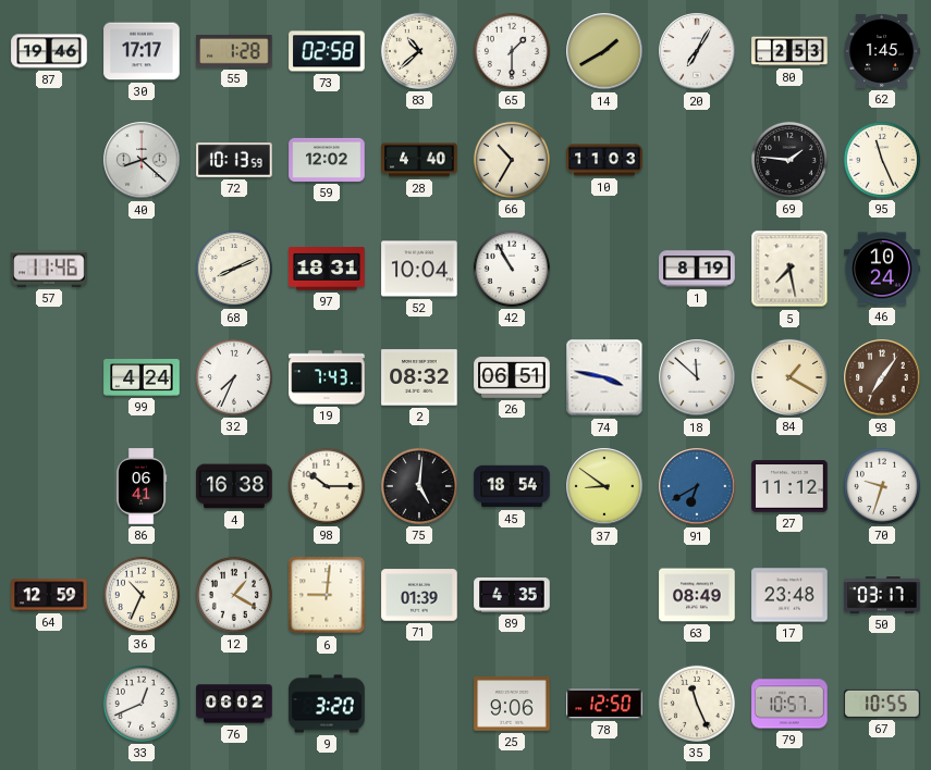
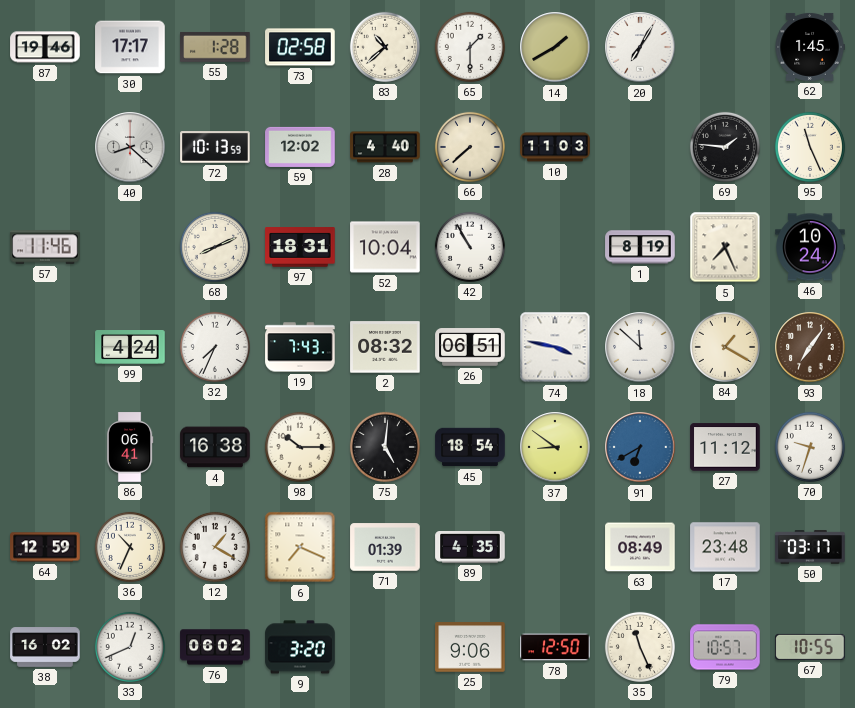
80: 2:53 -> none (789, 51)
66: 10:35 -> 7:38 (470, 147)
5: 7:28 -> 7:26 (725, 247)
6: 9:01 -> 7:19 (300, 547)
38: none -> 16:02 (45, 647)
